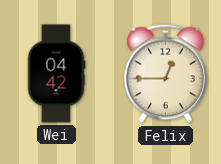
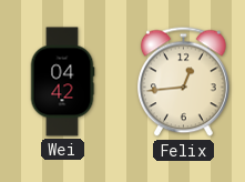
Felix: 12:45 -> 12:44 (183, 82)
